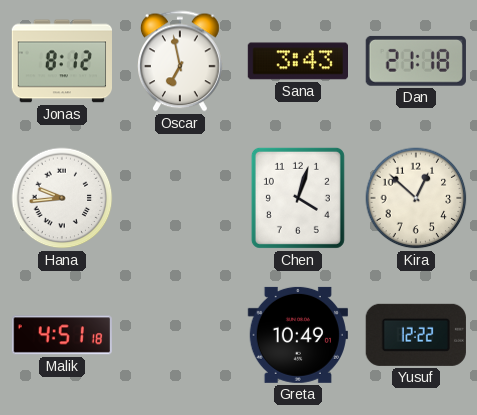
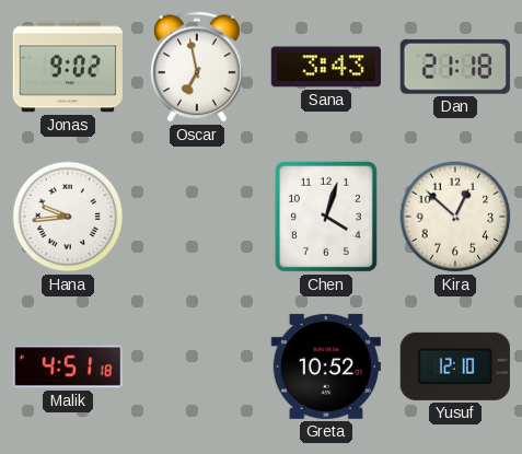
Jonas: 8:12 -> 9:02 (67, 67)
Greta: 10:49 -> 10:52 (326, 366)
Yusuf: 12:22 -> 12:10 (455, 366)
